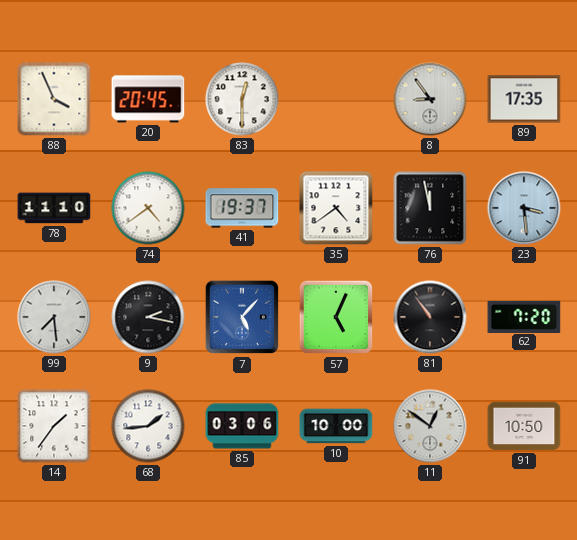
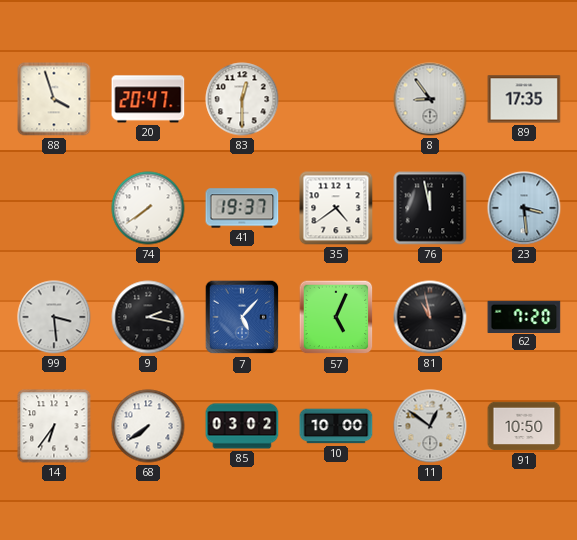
88: 3:56 -> 3:57 (54, 99)
20: 20:45 -> 20:47 (148, 99)
78: 11:10 -> none (54, 208)
74: 4:39 -> 7:39 (148, 208)
99: 7:29 -> 3:29 (54, 317)
81: 10:54 -> 10:58 (430, 317)
14: 1:36 -> 6:36 (54, 426)
68: 1:44 -> 7:39 (148, 426)
85: 03:06 -> 03:02 (242, 426)
